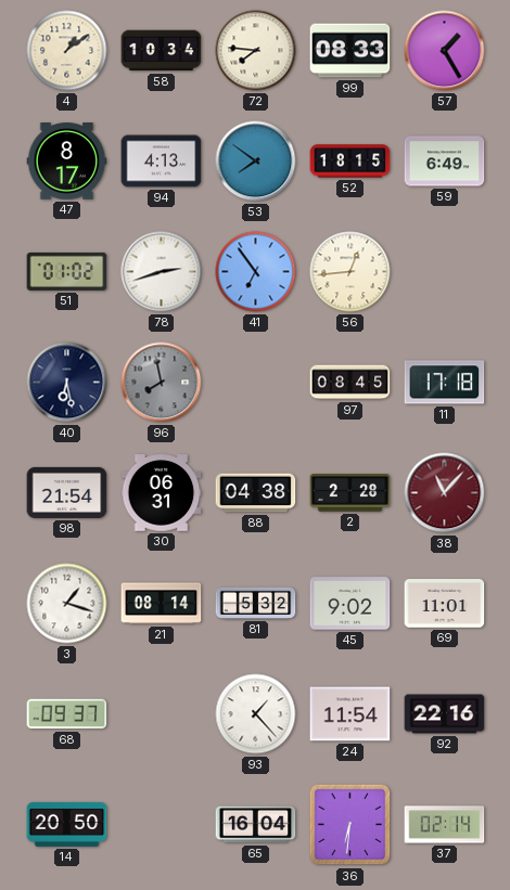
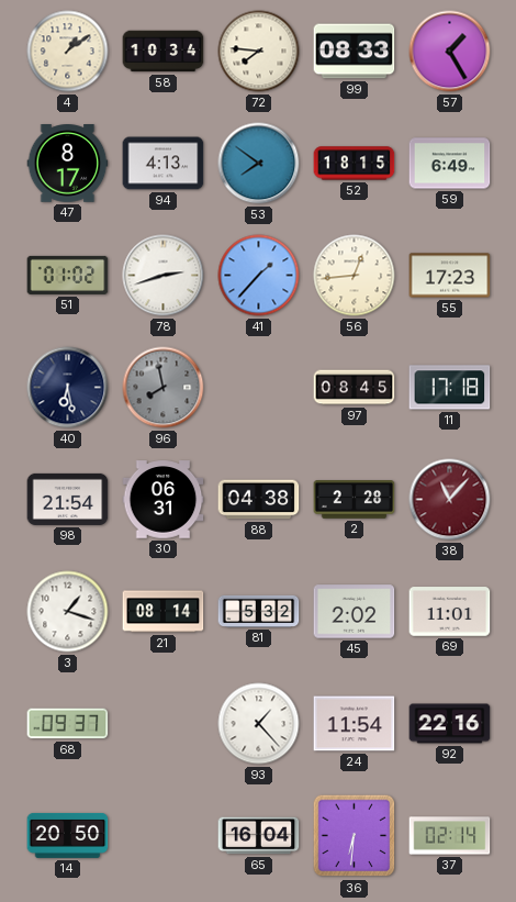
41: 6:54 -> 1:37 (259, 276)
55: none -> 17:23 (450, 276)
45: 9:02 -> 2:02 (355, 612)
